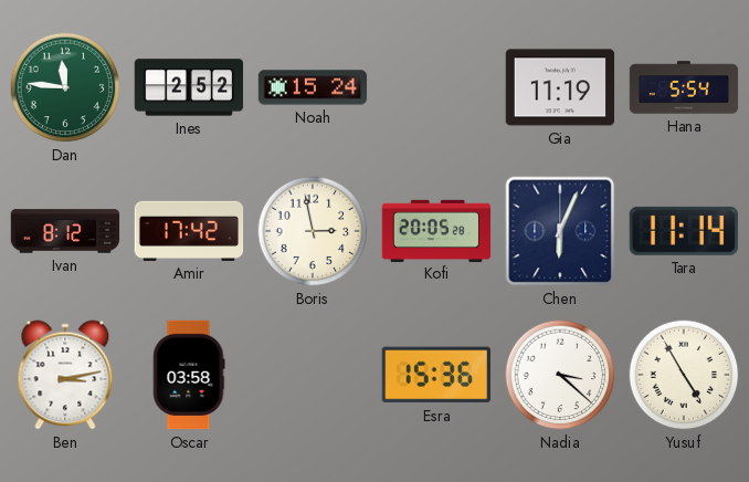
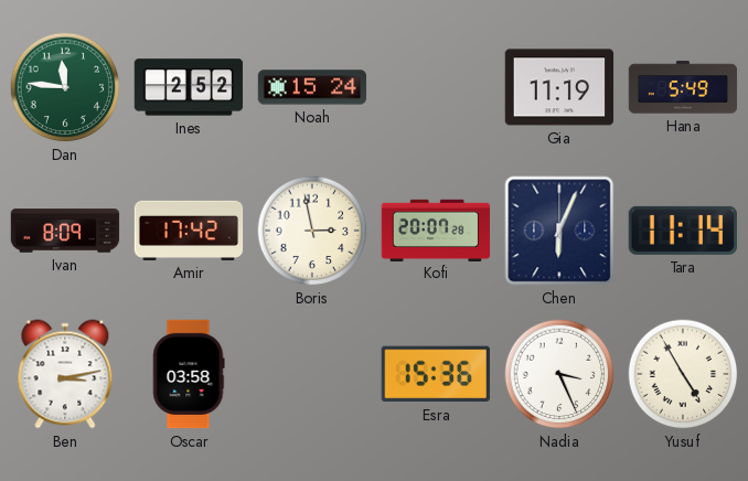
Hana: 5:54 -> 5:49 (683, 87)
Ivan: 8:12 -> 8:09 (65, 231)
Kofi: 20:05 -> 20:07 (436, 229)
Nadia: 3:22 -> 3:26 (559, 374)
